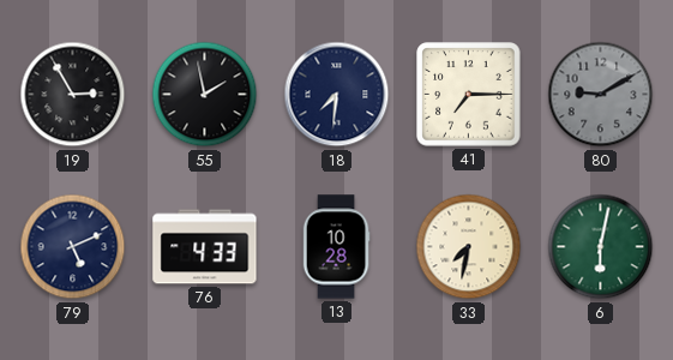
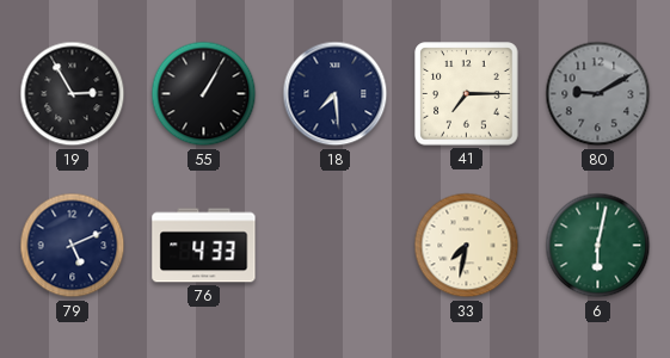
55: 1:58 -> 1:05 (204, 94)
18: 7:31 -> 7:29 (336, 94)
13: 10:28 -> none (336, 247)
